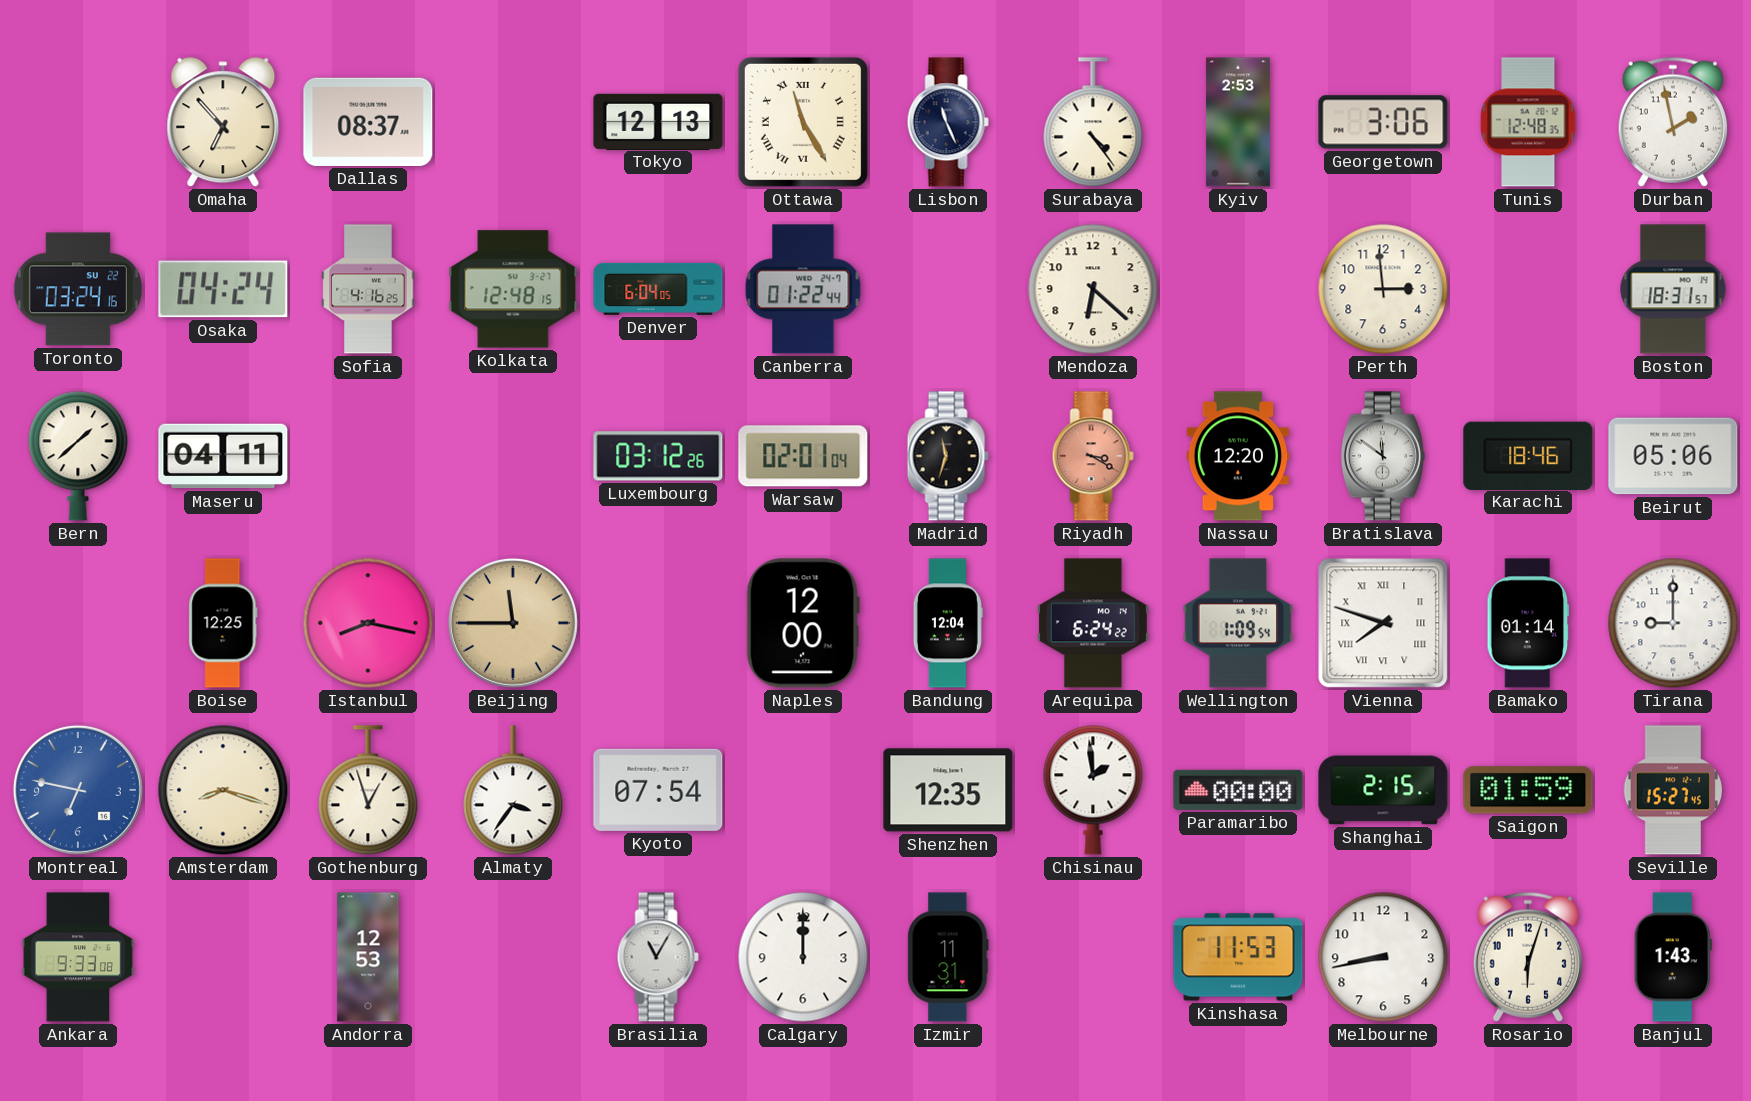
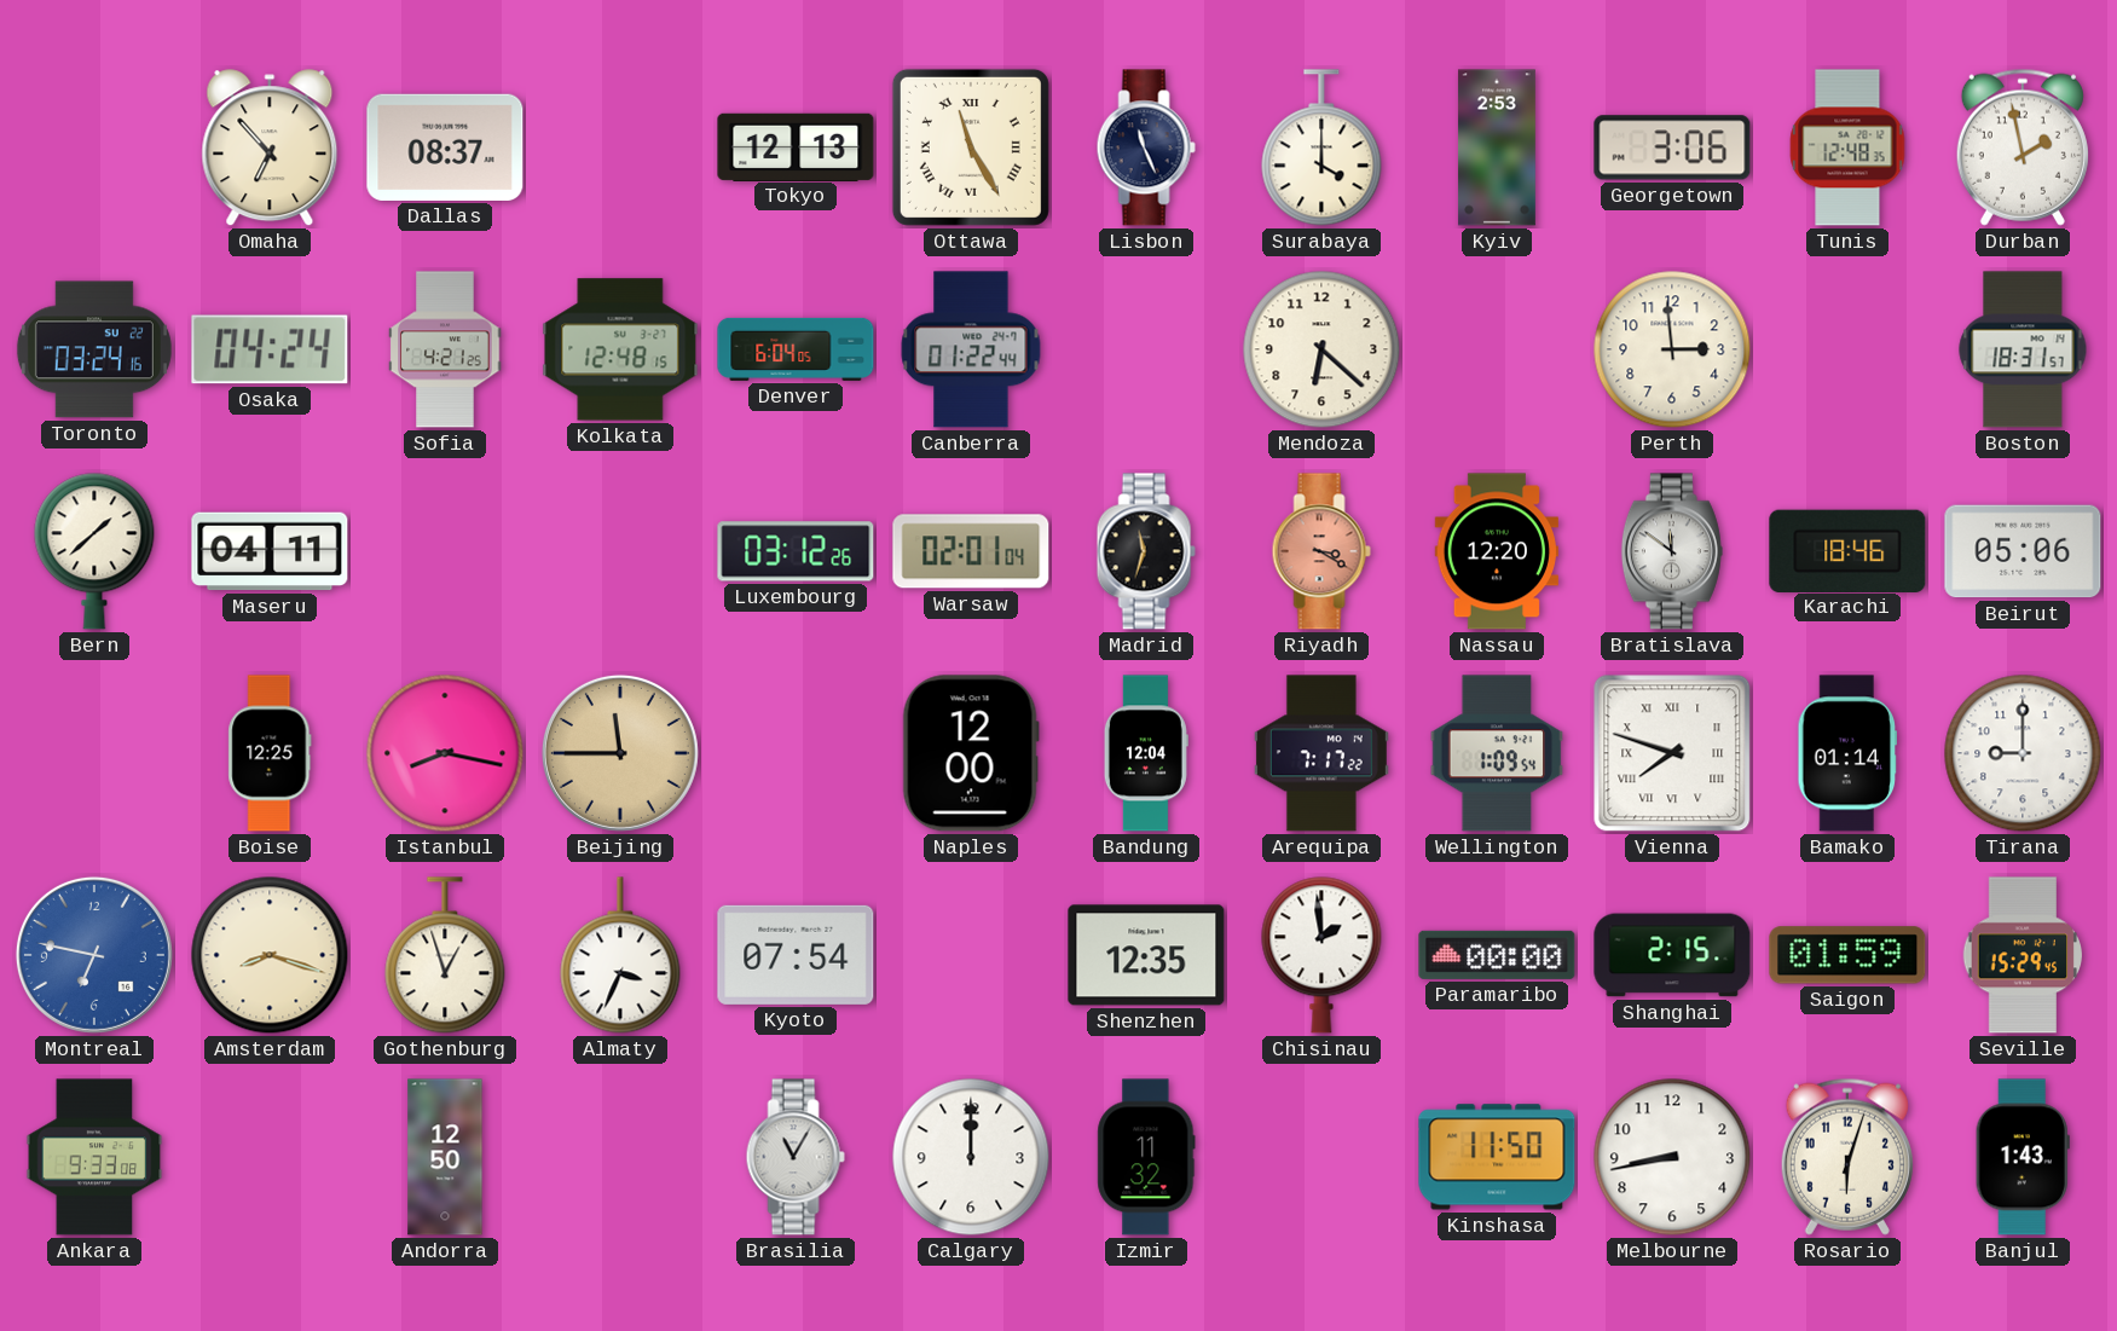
Surabaya: 4:24 -> 4:00 (1321, 147)
Sofia: 4:16 -> 4:21 (445, 349)
Arequipa: 6:24 -> 7:17 (1321, 753)
Almaty: 3:36 -> 3:34 (620, 955)
Seville: 15:27 -> 15:29 (2021, 955)
Andorra: 12:53 -> 12:50 (445, 1157)
Izmir: 11:31 -> 11:32 (1146, 1157)
Kinshasa: 11:53 -> 11:50 (1497, 1157)
